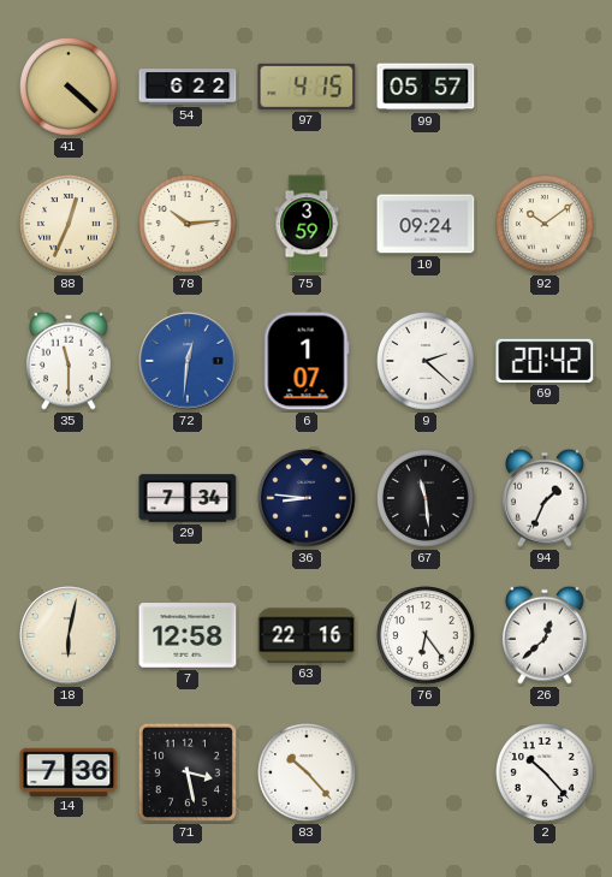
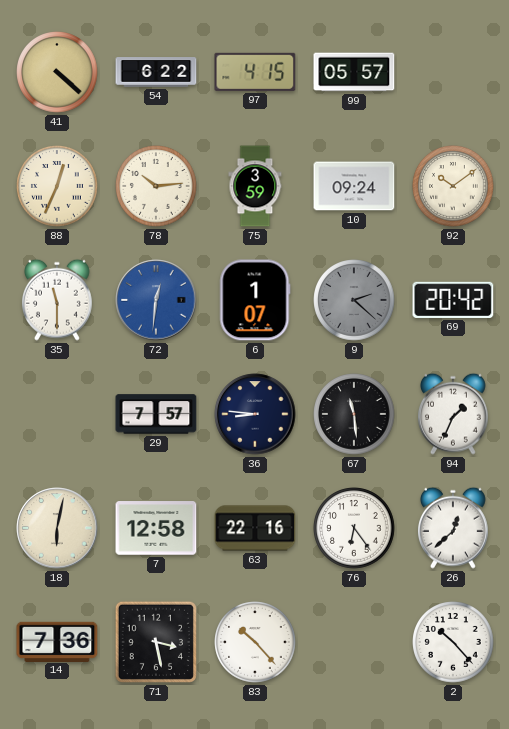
9 dial: white -> grey (354, 300)
29: 7:34 -> 7:57 (156, 414)
